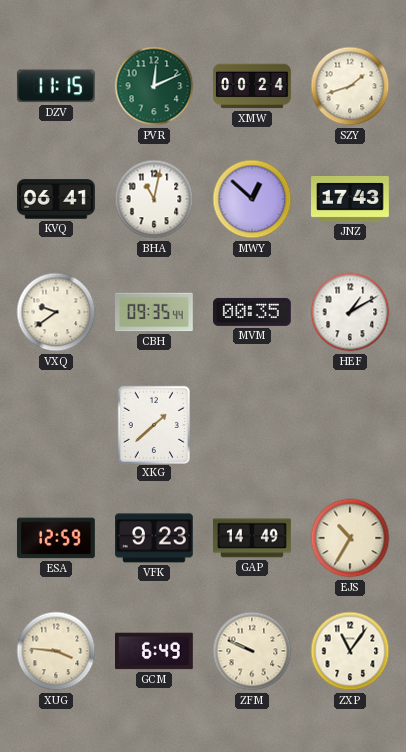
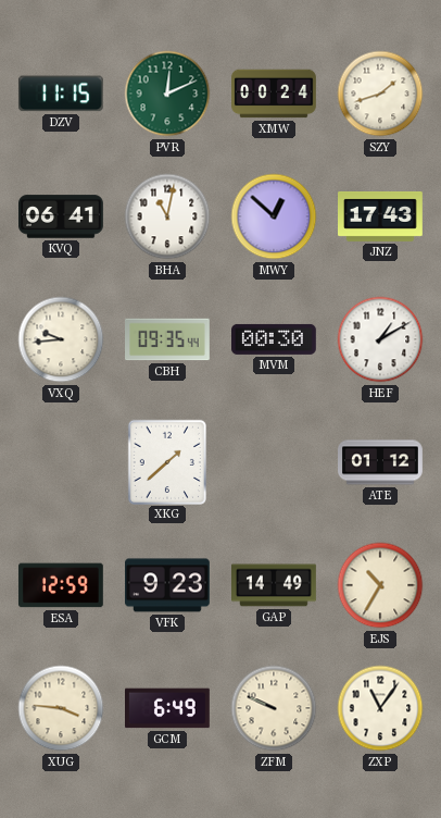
VXQ: 9:39 -> 9:44 (61, 339)
MVM: 00:35 -> 00:30 (275, 339)
ATE: none -> 01:12 (380, 462)
